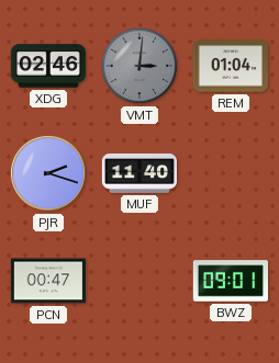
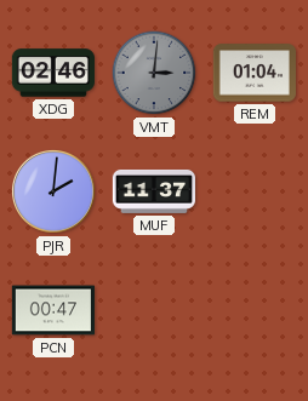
PJR: 2:18 -> 2:01 (53, 191)
MUF: 11:40 -> 11:37 (153, 191)
BWZ: 09:01 -> none (230, 281)
